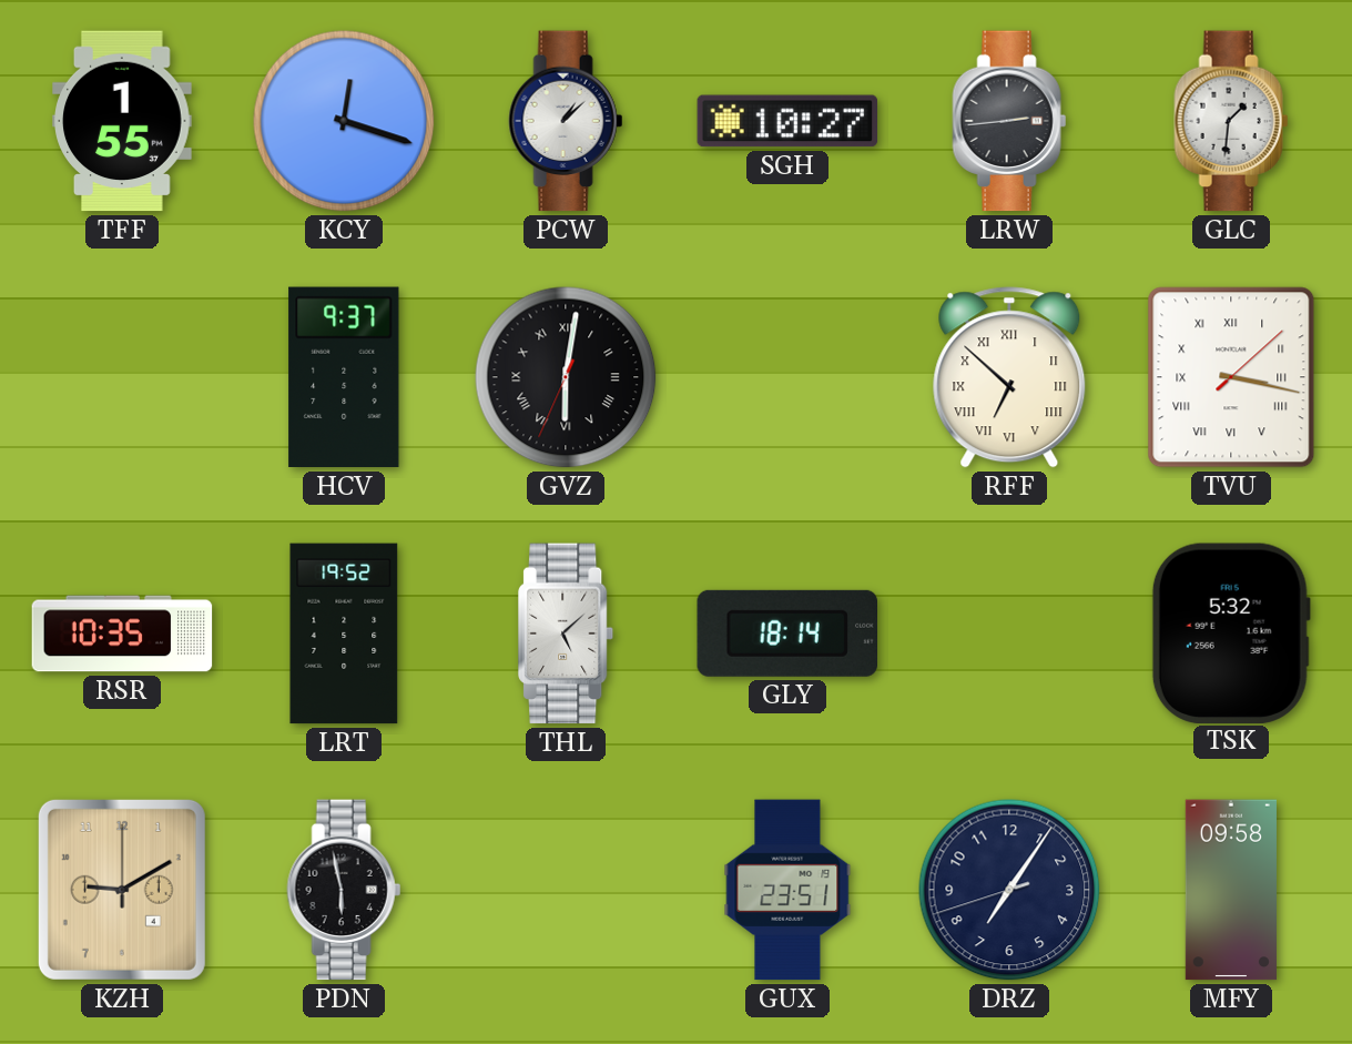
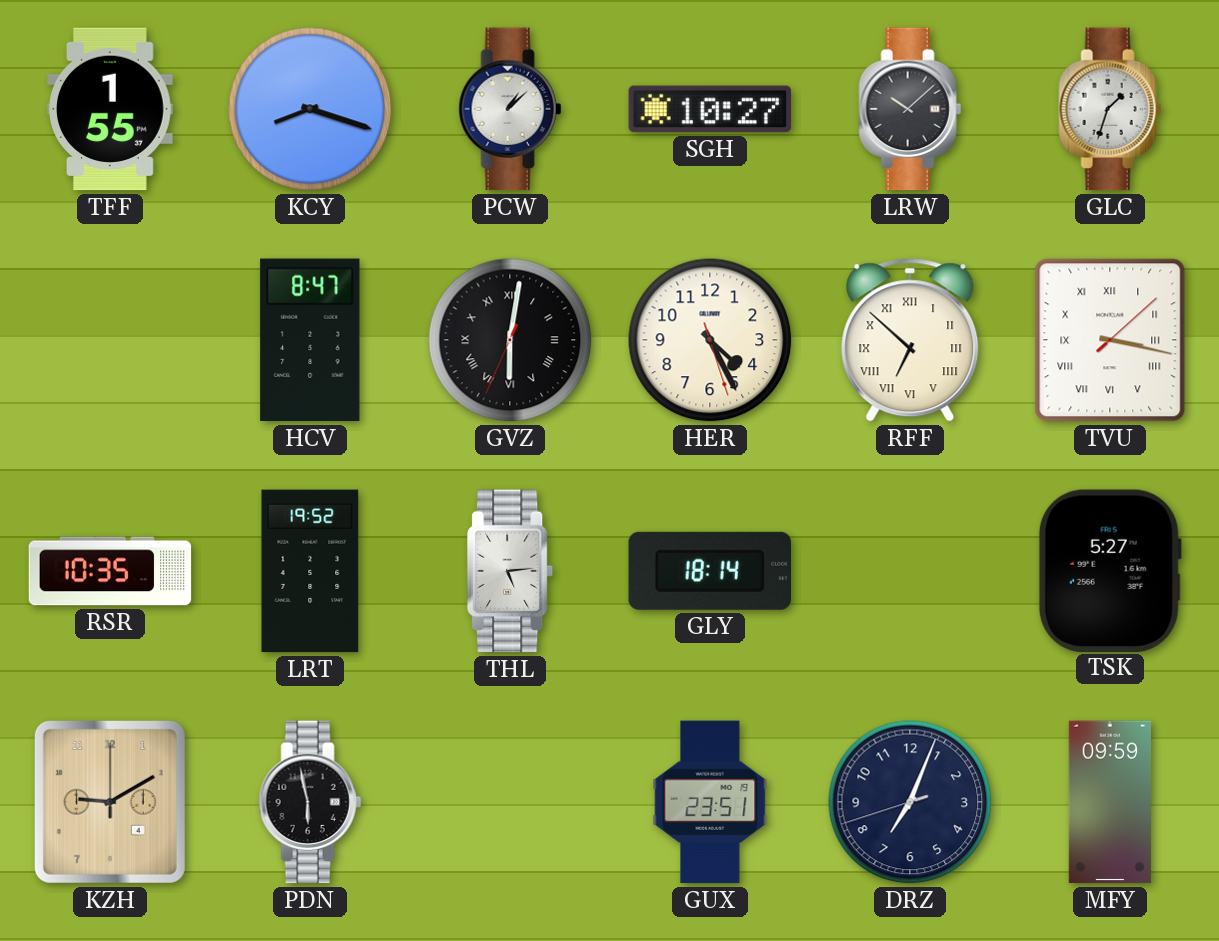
KCY: 12:18 -> 8:18 (310, 109)
LRW: 2:44 -> 10:08 (910, 109)
GLC: 1:31 -> 1:33 (1110, 109)
HCV: 9:37 -> 8:47 (310, 340)
HER: none -> 4:25 (710, 340)
THL: 5:08 -> 5:14 (511, 571)
TSK: 5:32 -> 5:27 (1110, 570)
DRZ: 7:05 -> 7:03 (910, 802)
MFY: 09:58 -> 09:59 (1110, 802)
